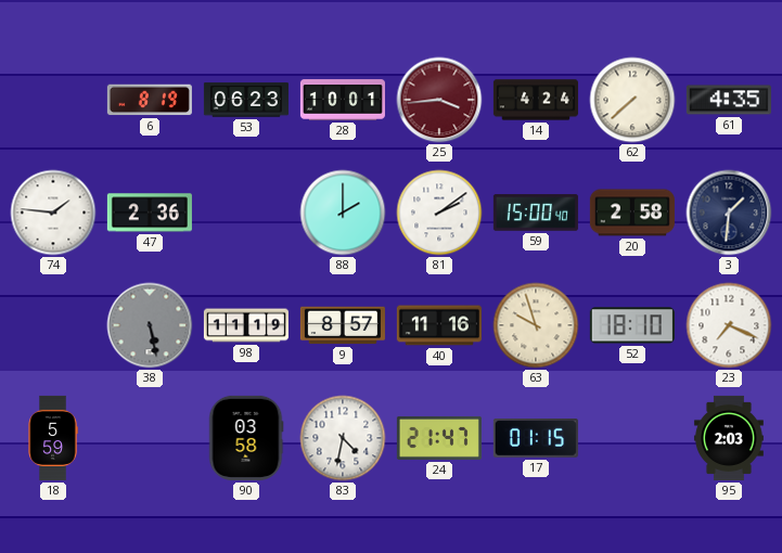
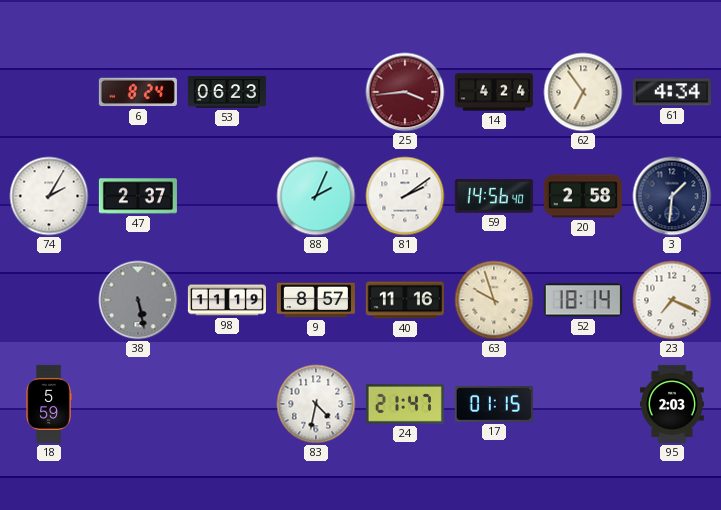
6: 8:19 -> 8:24 (138, 92)
28: 10:01 -> none (343, 100)
62: 7:38 -> 6:54 (583, 92)
61: 4:35 -> 4:34 (672, 92)
74: 1:46 -> 2:05 (49, 196)
47: 2:36 -> 2:37 (138, 196)
88: 2:00 -> 2:04 (316, 196)
59: 15:00 -> 14:56 (494, 196)
52: 18:10 -> 18:14 (583, 300)
90: 03:58 -> none (246, 438)
